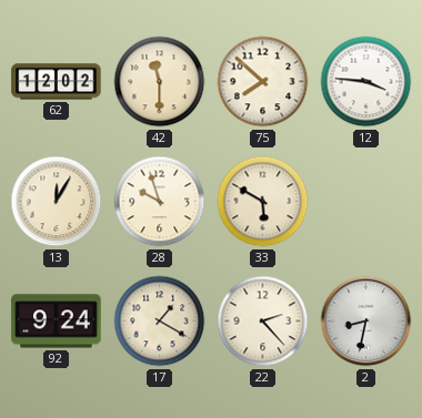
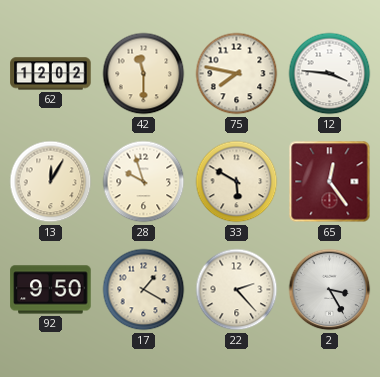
75: 7:52 -> 7:47 (237, 74)
65: none -> 12:24 (330, 182)
92: 9:24 -> 9:50 (51, 290)
2: 8:32 -> 3:25 (330, 290)
